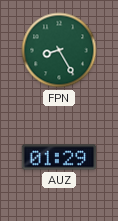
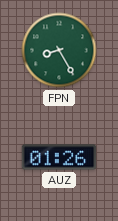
AUZ: 01:29 -> 01:26 (59, 157)
